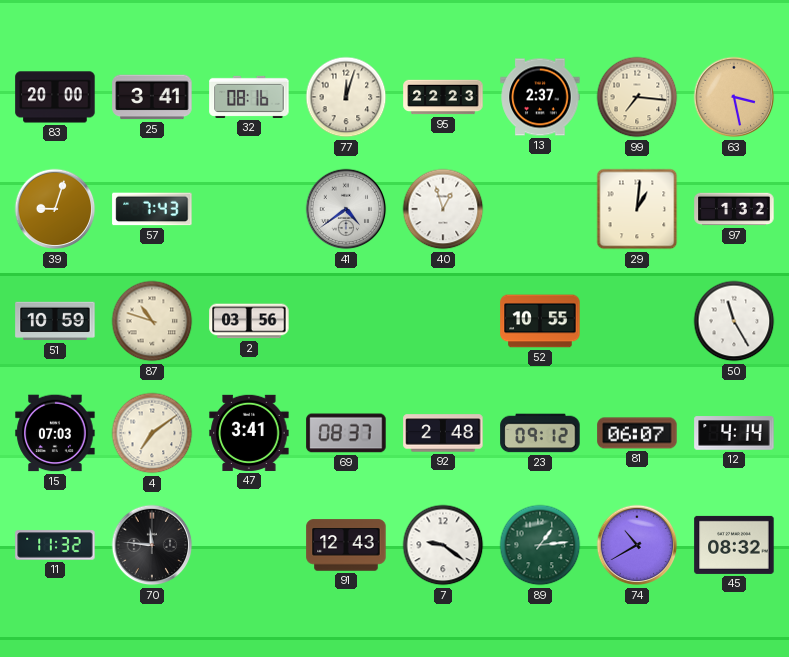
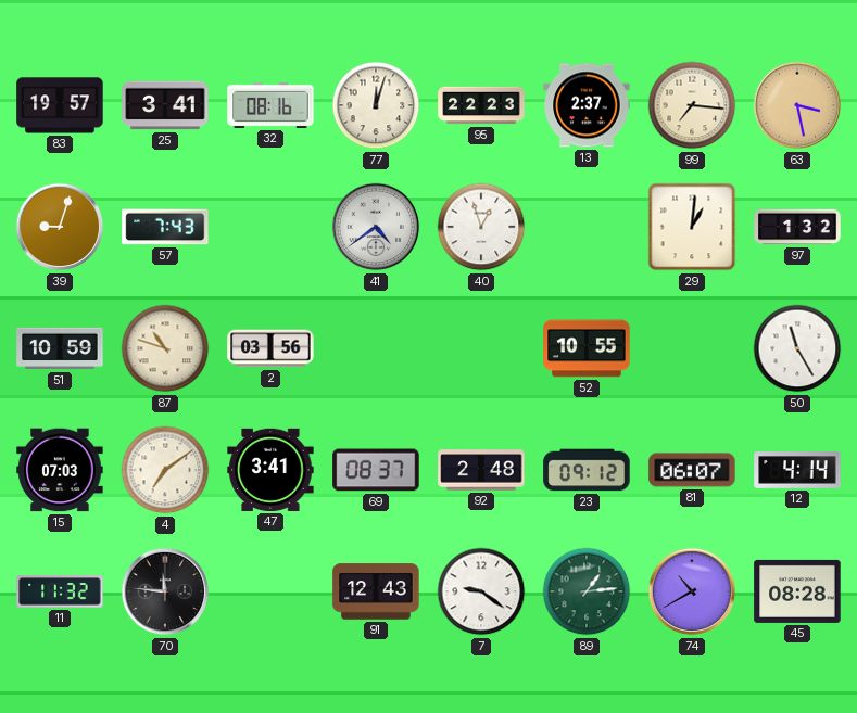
83: 20:00 -> 19:57 (60, 105)
45: 08:32 -> 08:28 (797, 591)
